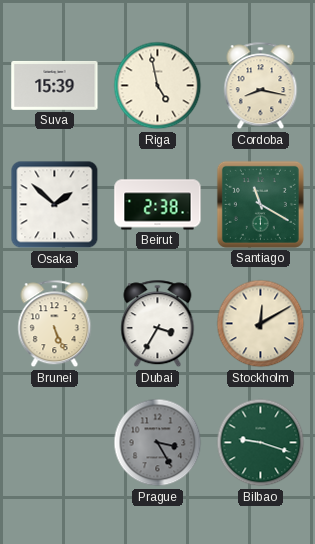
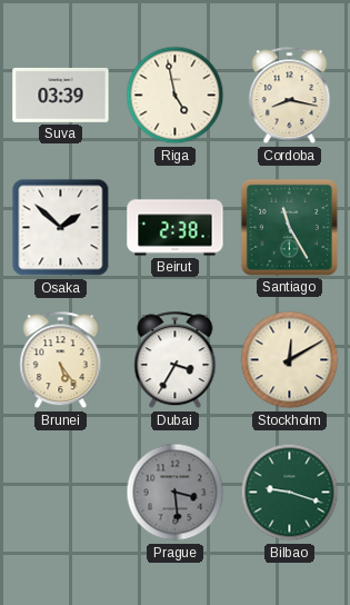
Suva: 15:39 -> 03:39 (61, 95)
Santiago: 11:20 -> 11:25 (289, 227)
Brunei: 5:26 -> 5:24 (61, 360)
Prague: 3:25 -> 3:29 (176, 493)
